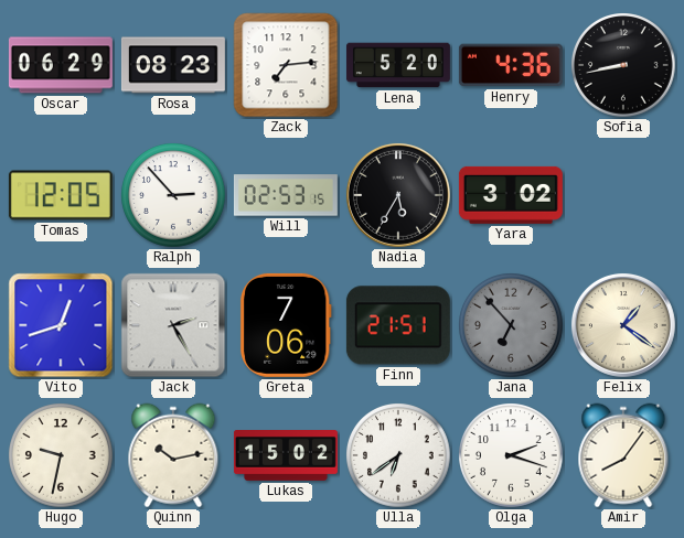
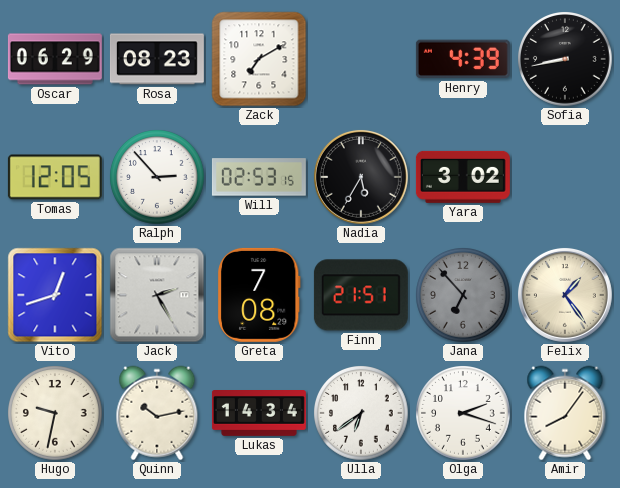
Zack: 7:14 -> 7:10 (259, 59)
Lena: 5:20 -> none (398, 65)
Henry: 4:36 -> 4:39 (463, 59)
Greta: 7:06 -> 7:08 (259, 295)
Felix: 1:21 -> 1:24 (565, 295)
Lukas: 15:02 -> 14:34 (259, 414)
